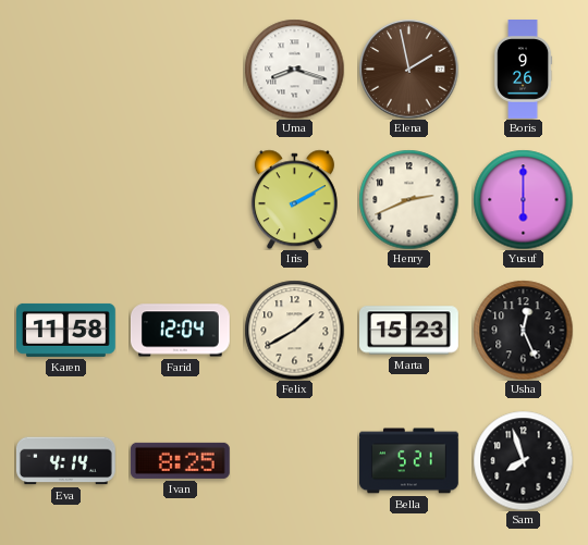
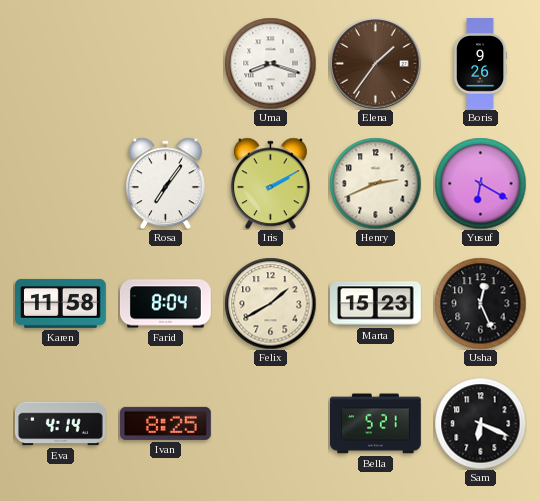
Elena: 1:58 -> 1:36 (375, 63)
Rosa: none -> 7:06 (165, 183)
Yusuf: 6:00 -> 6:20 (480, 183)
Farid: 12:04 -> 8:04 (166, 304)
Sam: 7:57 -> 6:19 (480, 423)
